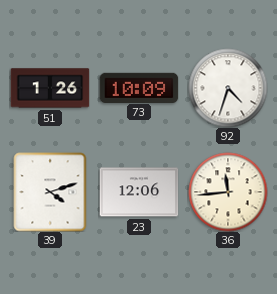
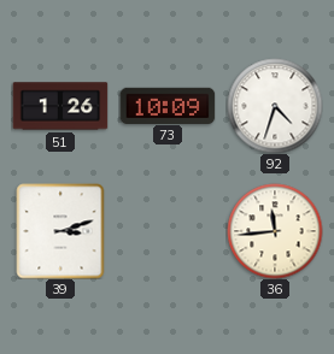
39: 4:12 -> 3:12 (60, 231)
23: 12:06 -> none (139, 192)
